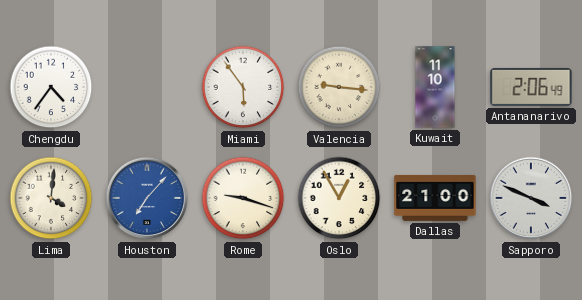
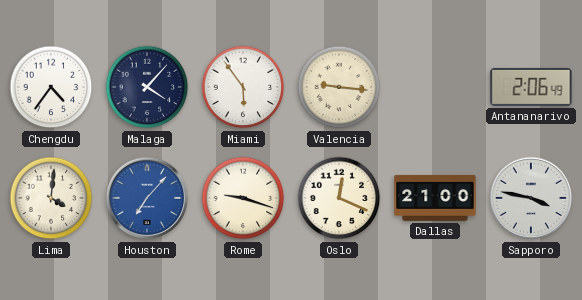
Malaga: none -> 4:07 (147, 87)
Kuwait: 11:10 -> none (435, 87)
Oslo: 12:55 -> 12:19 (339, 198)
Sapporo: 3:49 -> 3:47 (531, 198)
